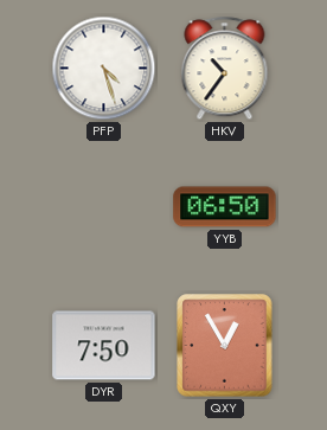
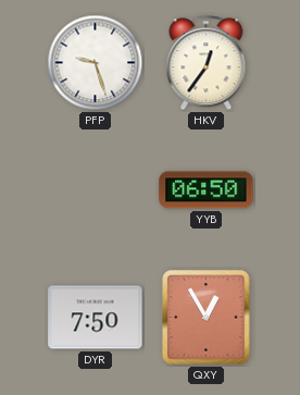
PFP: 4:27 -> 9:27 (96, 63)
HKV: 10:36 -> 12:36 (207, 63)
